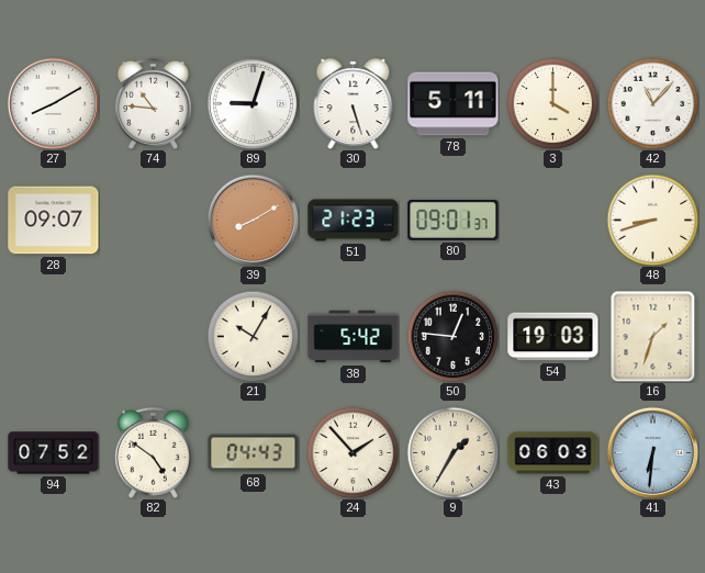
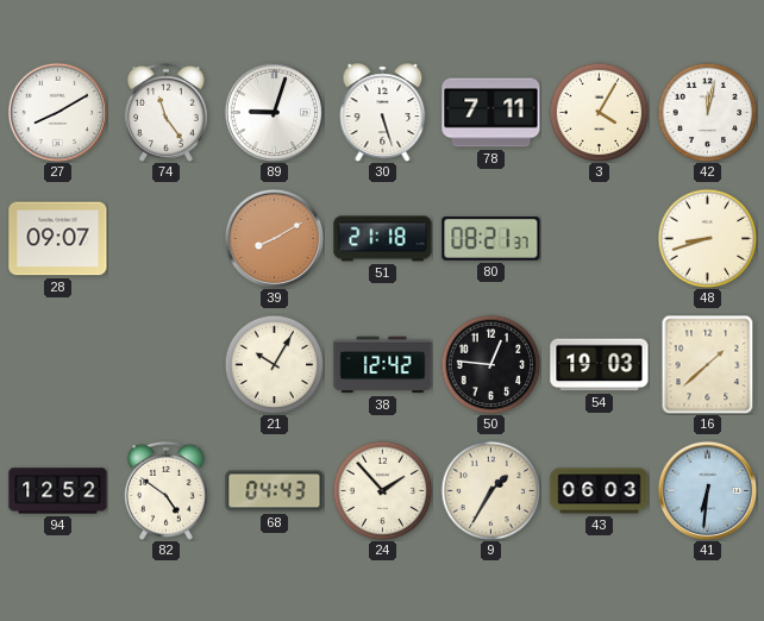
74: 10:46 -> 11:24 (165, 112)
78: 5:11 -> 7:11 (491, 113)
3: 4:00 -> 4:05 (599, 112)
42: 11:07 -> 12:02 (707, 112)
51: 21:23 -> 21:18 (383, 239)
80: 09:01 -> 08:21 (491, 238)
38: 5:42 -> 12:42 (383, 365)
16: 1:33 -> 1:38 (708, 364)
94: 07:52 -> 12:52 (58, 491)
